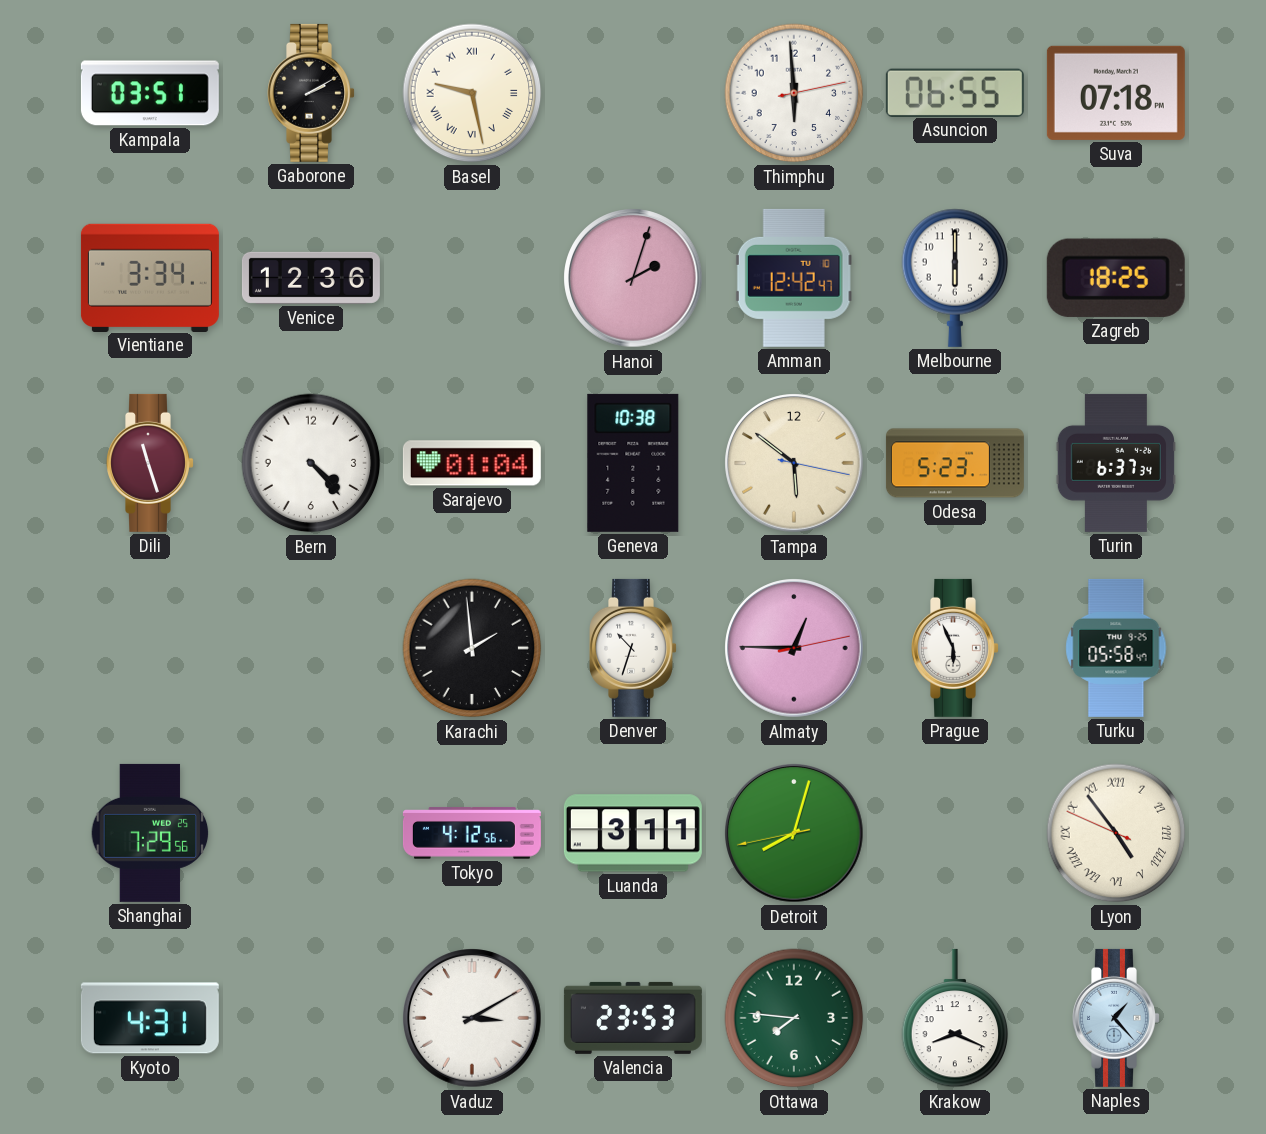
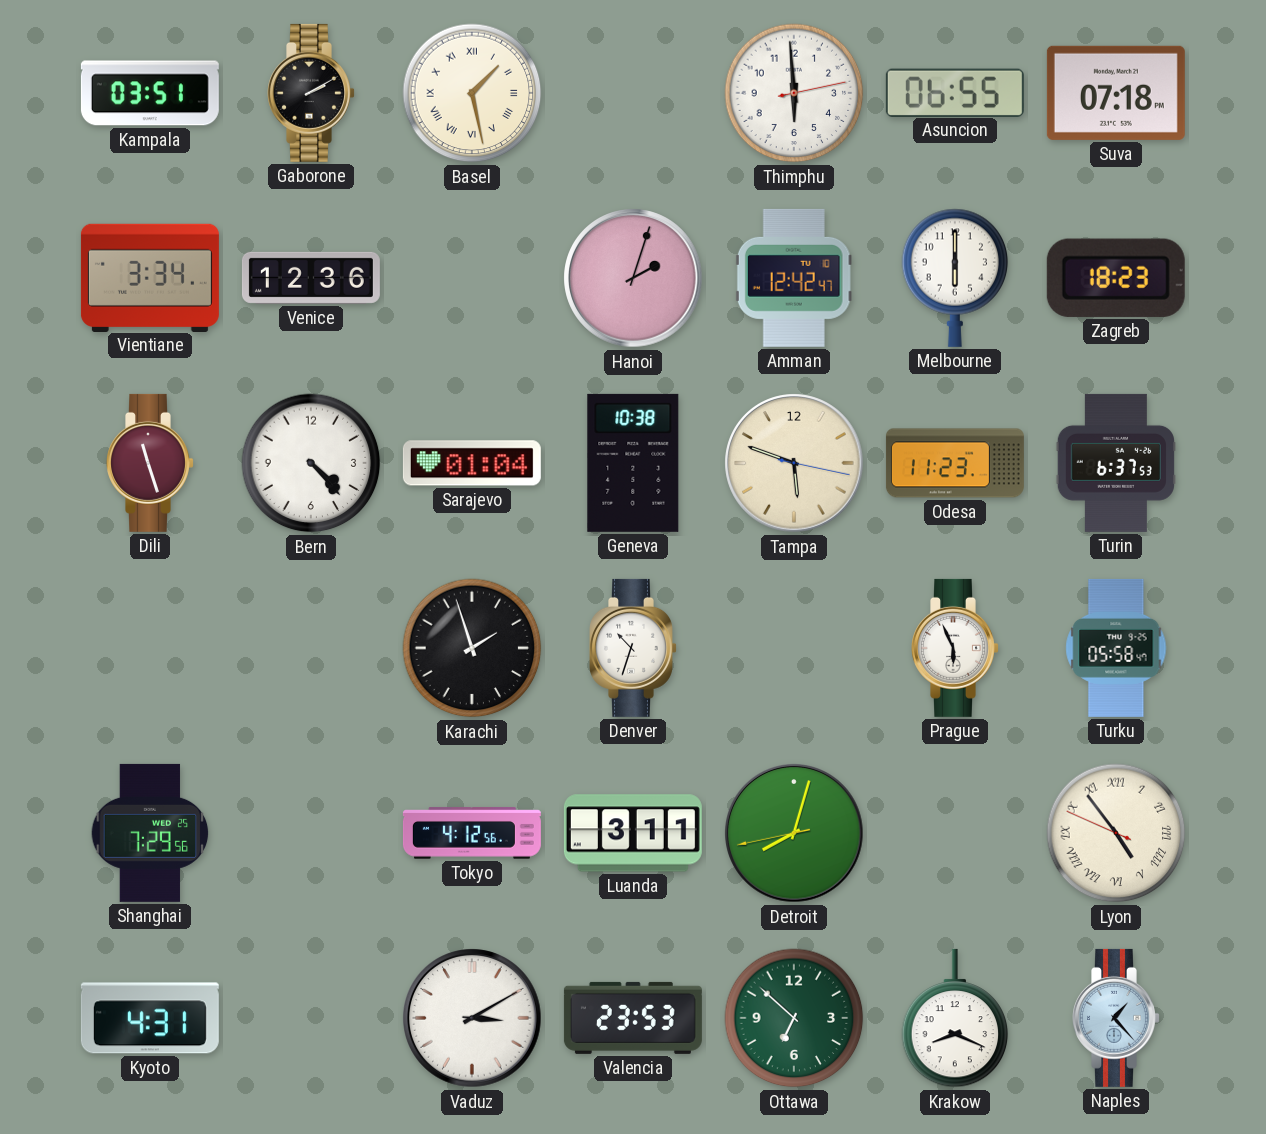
Basel: 9:28 -> 1:28 (472, 93)
Zagreb: 18:25 -> 18:23 (1116, 278)
Tampa: 5:51 -> 5:48 (794, 463)
Odesa: 5:23 -> 11:23 (955, 463)
Turin: 6:37:34 -> 6:37:53 (1116, 463)
Karachi: 1:59 -> 1:57 (472, 648)
Almaty: 12:45 -> none (794, 648)
Ottawa: 7:46 -> 6:52 (794, 1018)
